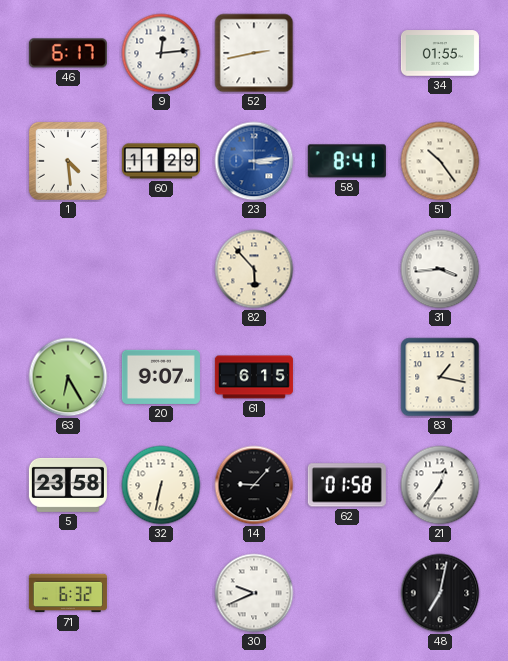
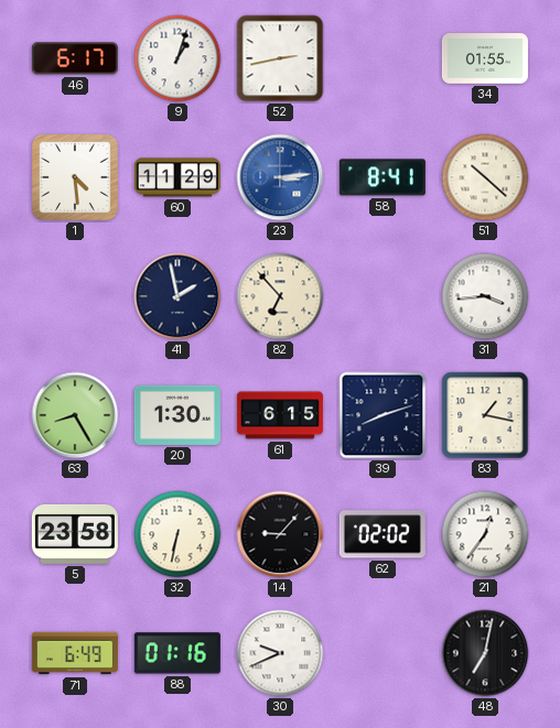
9: 12:14 -> 1:03 (177, 58)
51: 10:24 -> 10:22 (485, 177)
41: none -> 1:58 (177, 296)
82: 5:53 -> 6:53 (280, 296)
63: 6:25 -> 8:25 (75, 415)
20: 9:07 -> 1:30 (177, 415)
39: none -> 8:12 (383, 415)
62: 01:58 -> 02:02 (383, 534)
71: 6:32 -> 6:49 (75, 653)
88: none -> 01:16 (177, 653)
